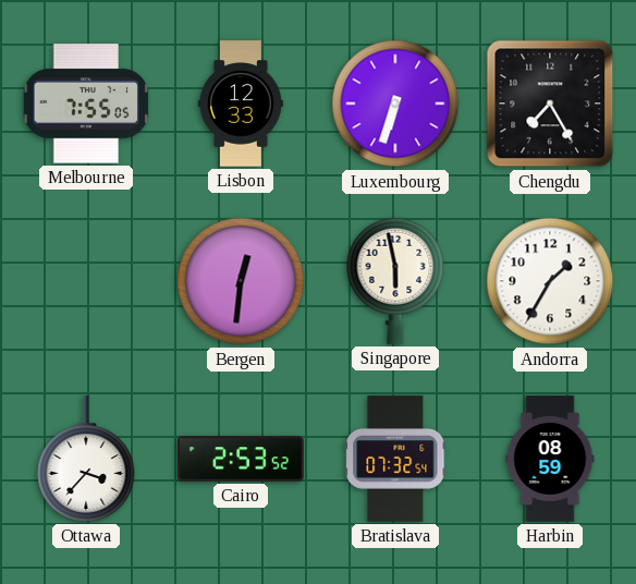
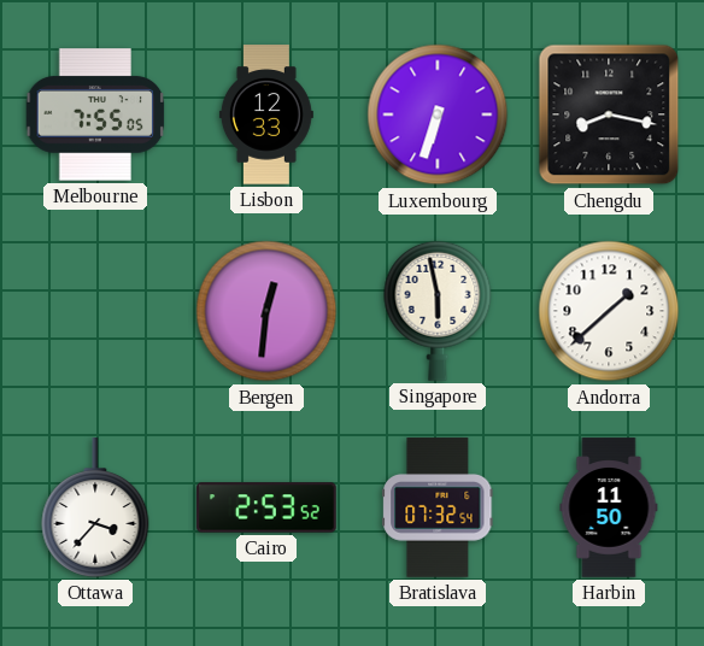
Chengdu: 7:25 -> 8:17 (609, 114)
Andorra: 1:35 -> 1:38 (609, 311)
Harbin: 08:59 -> 11:50 (609, 507)
